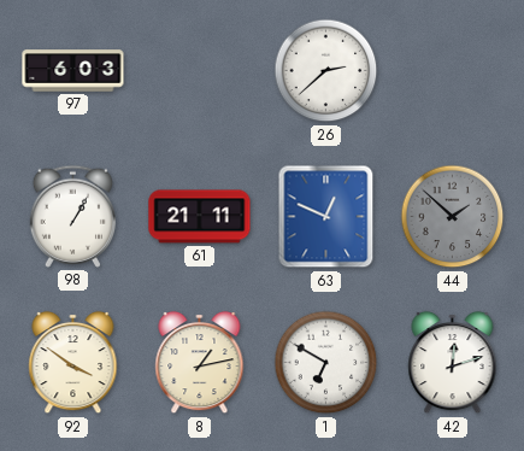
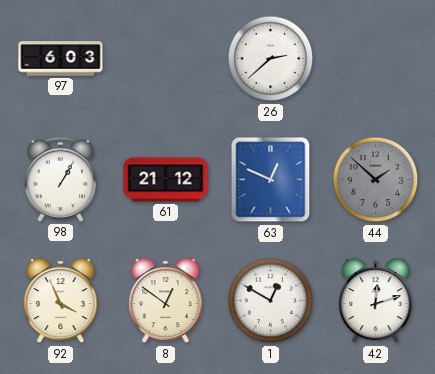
61: 21:11 -> 21:12 (166, 180)
92: 3:51 -> 3:56 (61, 301)
8: 1:13 -> 12:51 (166, 301)
1: 6:50 -> 12:50 (271, 301)
